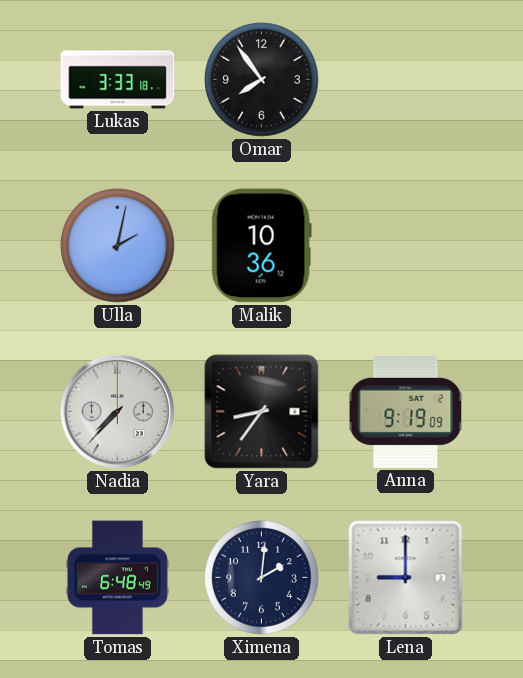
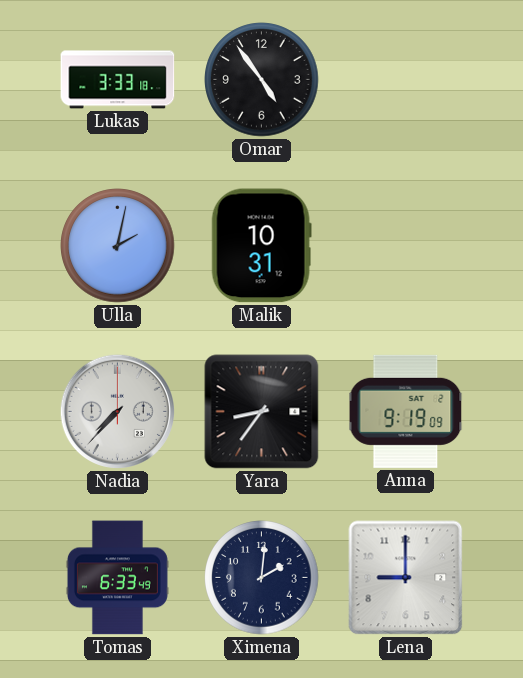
Omar: 7:54 -> 4:54 (262, 80)
Malik: 10:36 -> 10:31 (261, 246)
Tomas: 6:48 -> 6:33 (117, 578)
